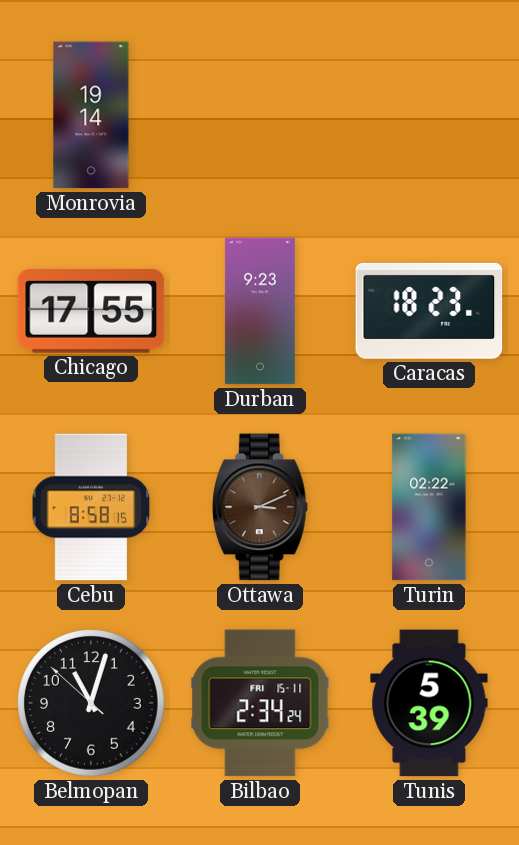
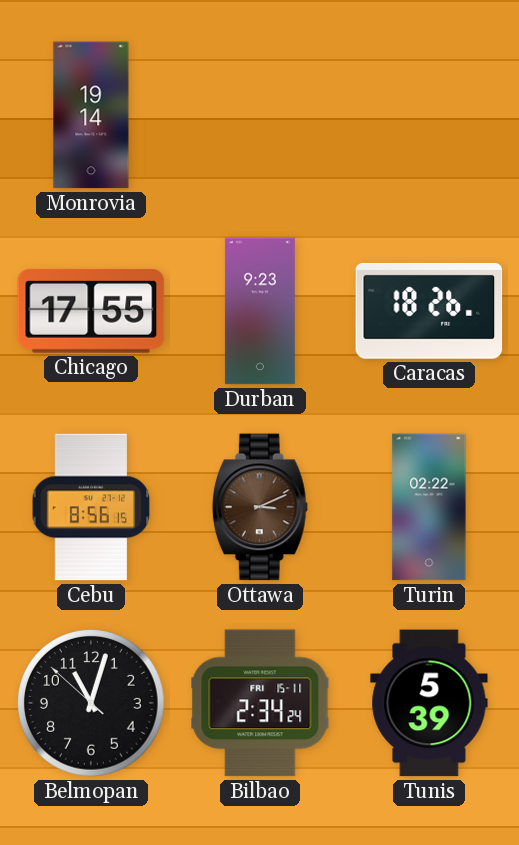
Caracas: 18:23 -> 18:26 (429, 311)
Cebu: 8:58 -> 8:56 (91, 507)
